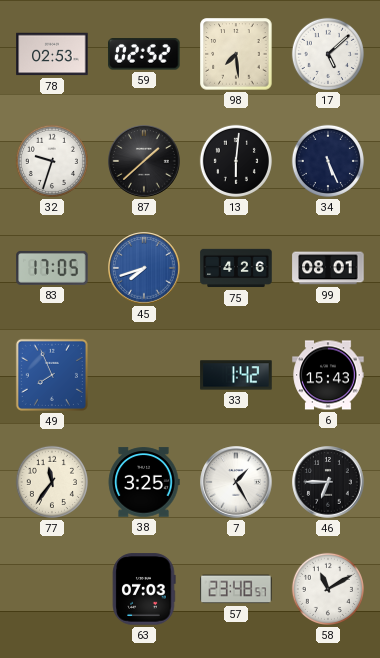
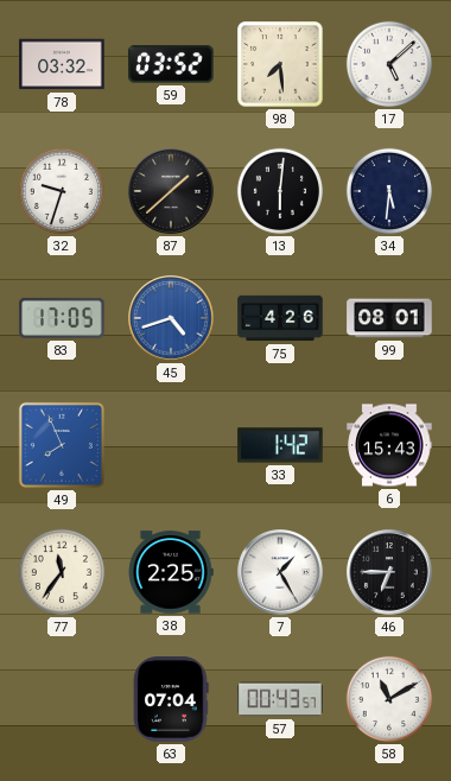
78: 02:53 -> 03:32 (62, 64)
59: 02:52 -> 03:52 (171, 64)
34: 5:26 -> 5:31 (389, 191)
45: 7:42 -> 4:42 (171, 318)
38: 3:25 -> 2:25 (171, 572)
63: 07:03 -> 07:04 (171, 699)
57: 23:48 -> 00:43 (280, 699)
